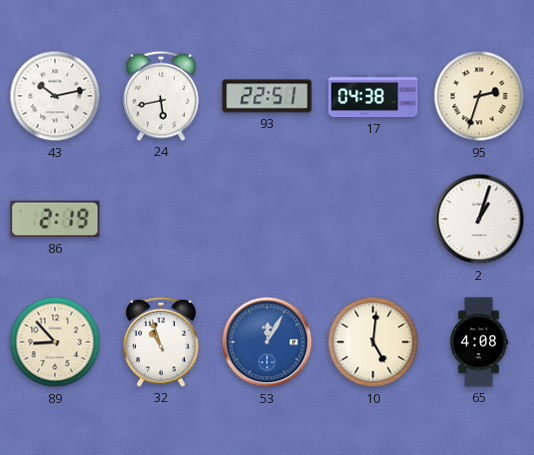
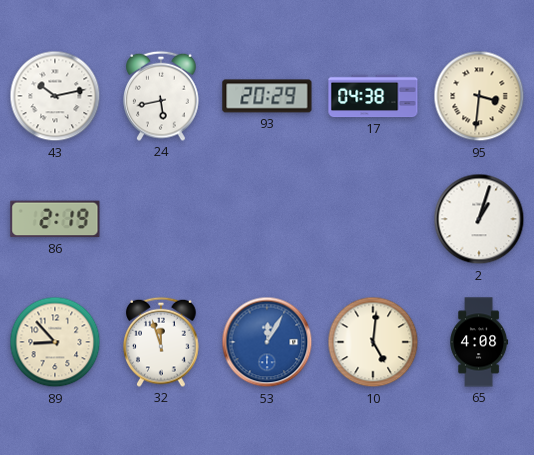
93: 22:51 -> 20:29 (267, 96)
95: 2:33 -> 3:31 (479, 96)
32: 10:57 -> 11:57 (162, 342)
